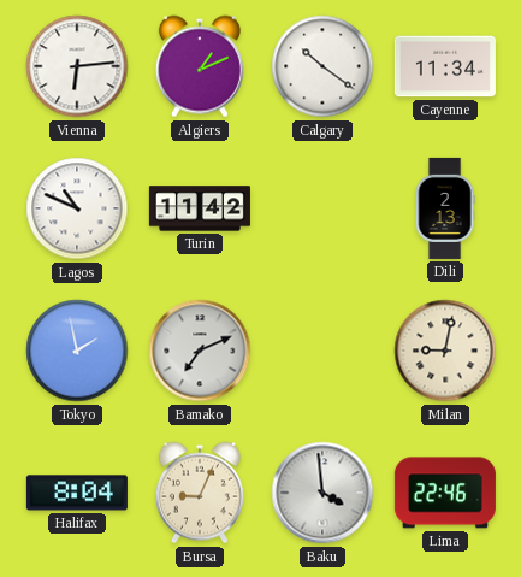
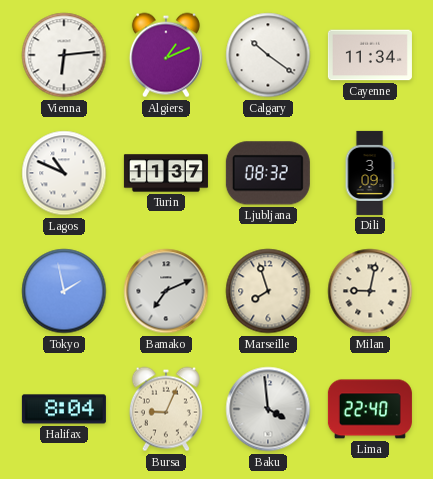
Turin: 11:42 -> 11:37 (166, 173)
Ljubljana: none -> 08:32 (268, 173)
Dili: 2:13 -> 3:09 (370, 173)
Marseille: none -> 7:57 (268, 291)
Lima: 22:46 -> 22:40 (370, 409)
